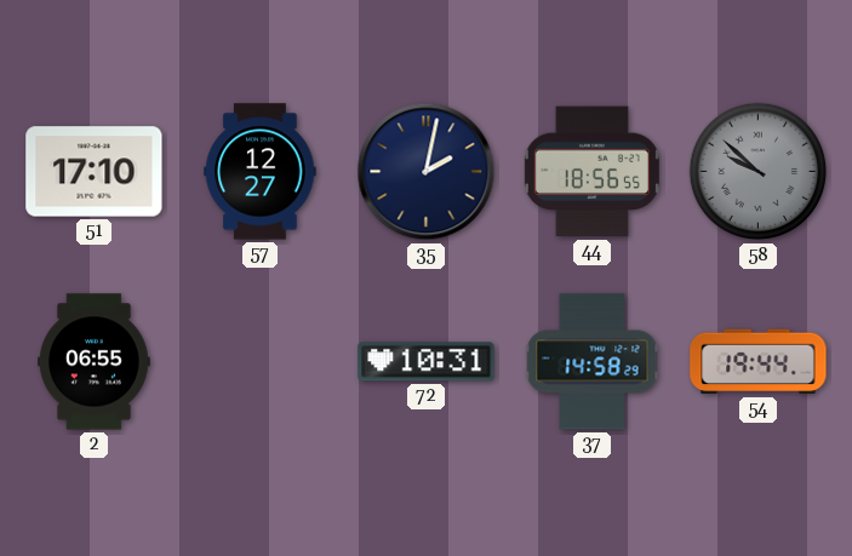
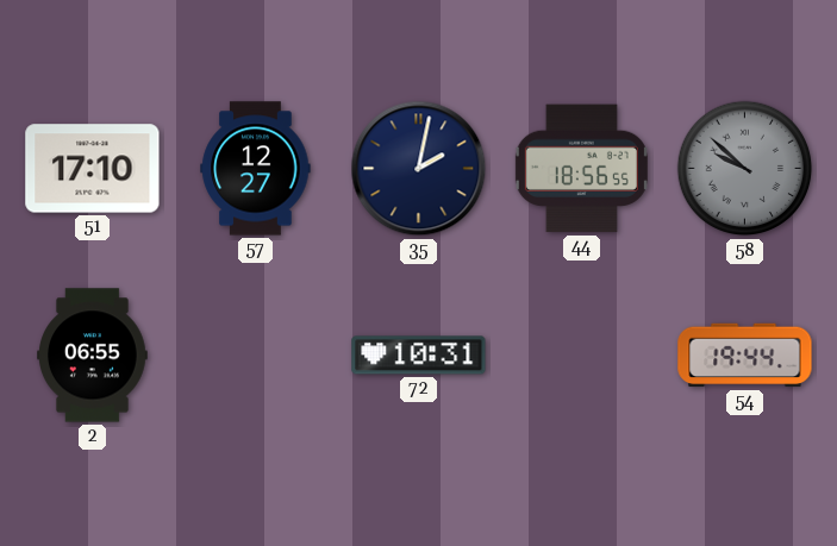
37: 14:58 -> none (593, 362)
